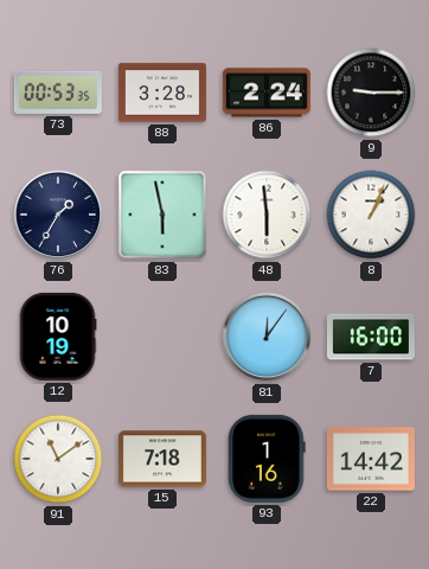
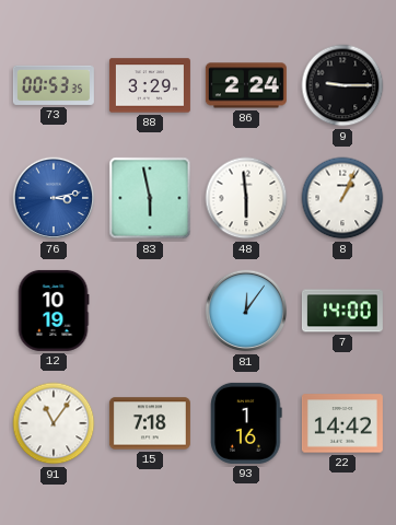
88: 3:28 -> 3:29 (150, 85)
76: 1:35 -> 3:13 (54, 198)
76 dial: navy -> blue (54, 198)
7: 16:00 -> 14:00 (342, 311)
91: 11:09 -> 11:06 (54, 423)
